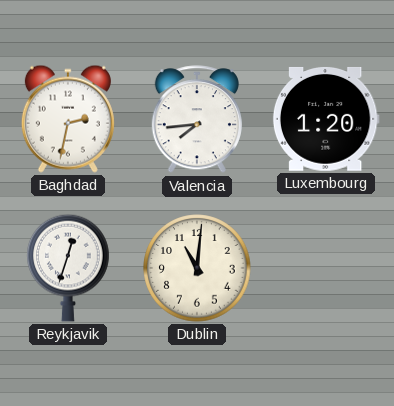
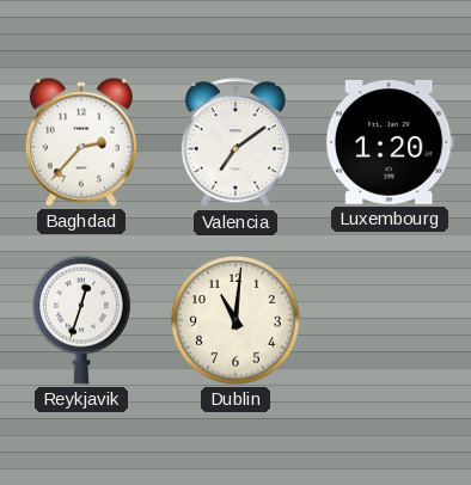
Baghdad: 2:32 -> 2:37 (81, 142)
Valencia: 7:44 -> 7:09 (235, 143)
